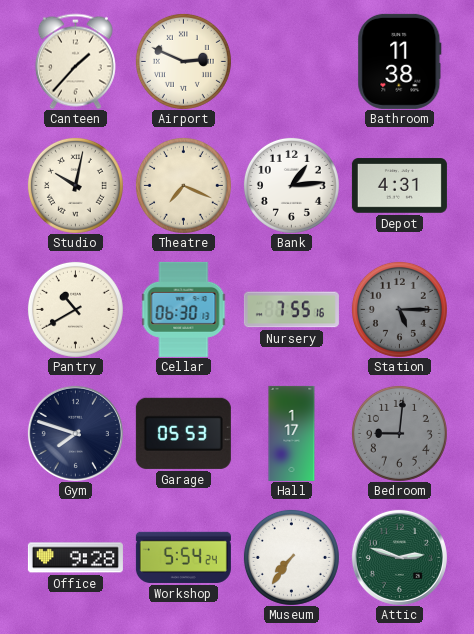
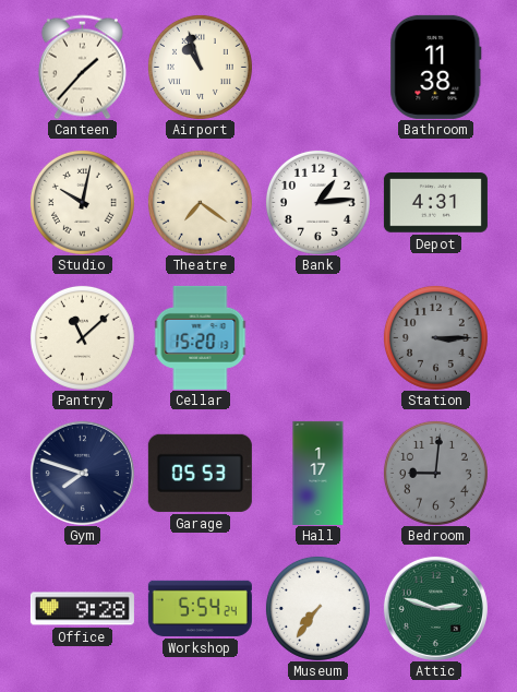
Airport: 2:49 -> 10:57 (200, 67)
Theatre: 7:19 -> 7:21 (200, 202)
Pantry: 10:40 -> 11:08 (82, 337)
Cellar: 06:30 -> 15:20 (201, 337)
Nursery: 7:55 -> none (291, 310)
Station: 5:15 -> 3:15 (435, 337)
